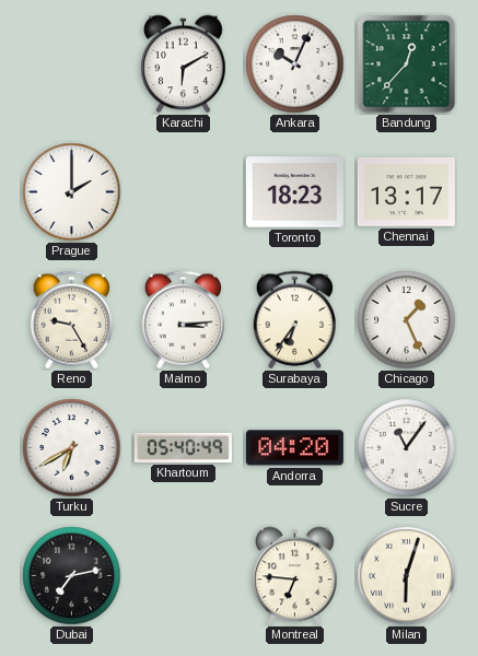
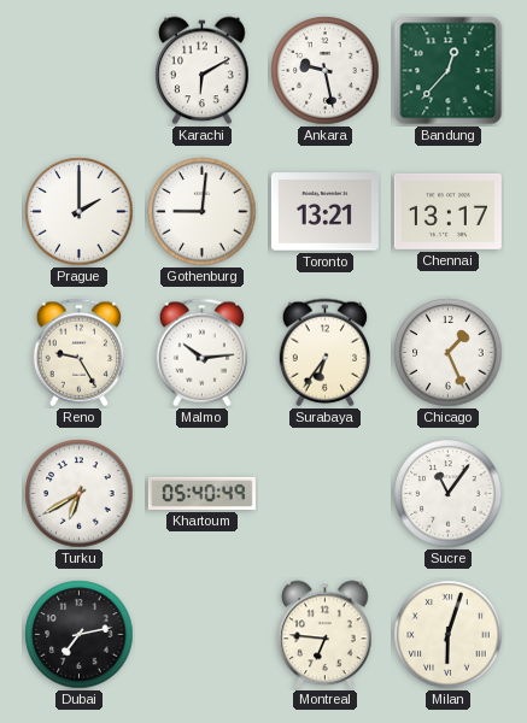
Ankara: 10:04 -> 9:28 (326, 71)
Gothenburg: none -> 9:01 (203, 212)
Toronto: 18:23 -> 13:21 (324, 212)
Malmo: 3:14 -> 10:14 (201, 353)
Andorra: 04:20 -> none (294, 448)
